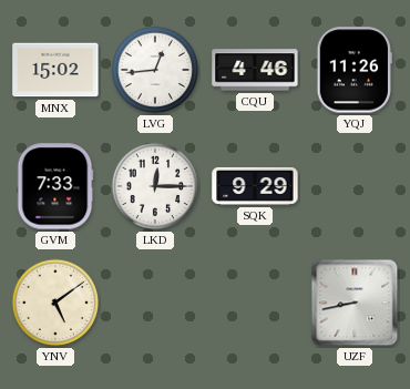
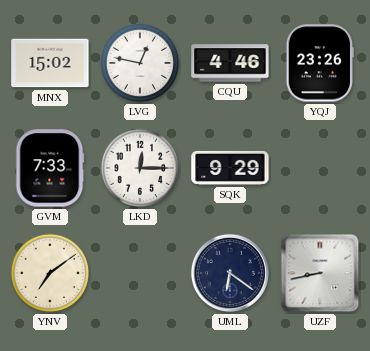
LVG: 12:44 -> 12:47 (140, 63)
YQJ: 11:26 -> 23:26 (319, 63)
YNV: 5:09 -> 7:09 (50, 273)
UML: none -> 6:21 (230, 273)
